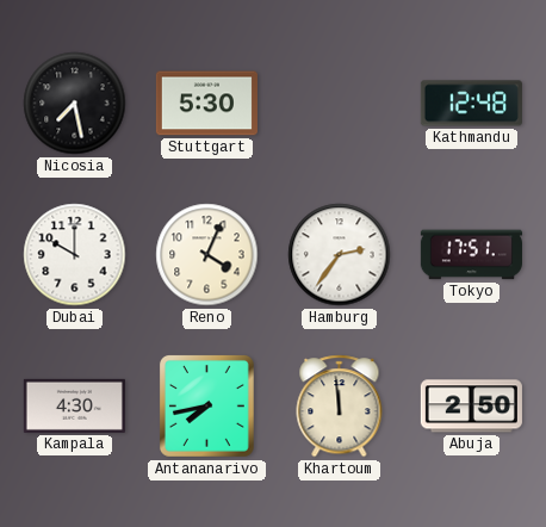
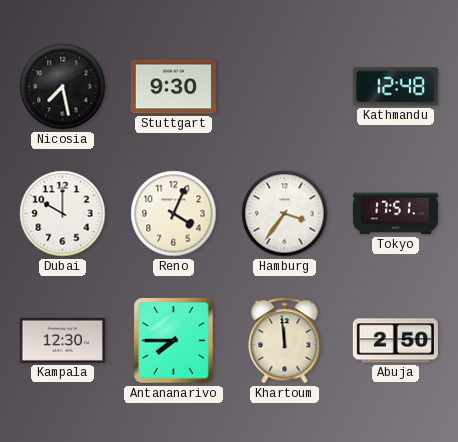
Stuttgart: 5:30 -> 9:30 (173, 87)
Hamburg: 2:36 -> 3:36 (285, 214)
Kampala: 4:30 -> 12:30 (62, 340)
Antananarivo: 7:43 -> 7:45 (173, 340)
